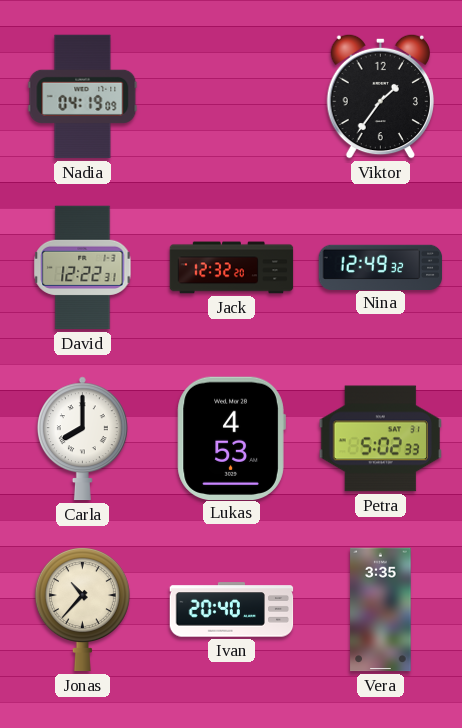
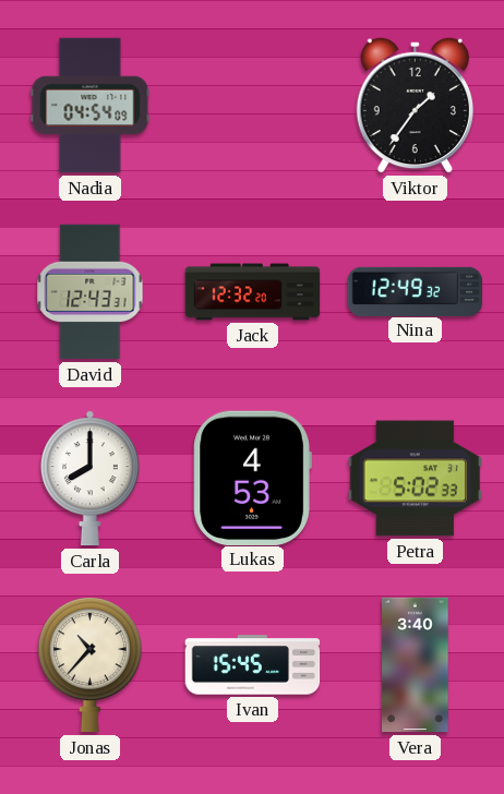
Nadia: 04:19 -> 04:54 (91, 106)
David: 12:22 -> 12:43 (91, 292)
Ivan: 20:40 -> 15:45 (253, 665)
Vera: 3:35 -> 3:40 (416, 665)
